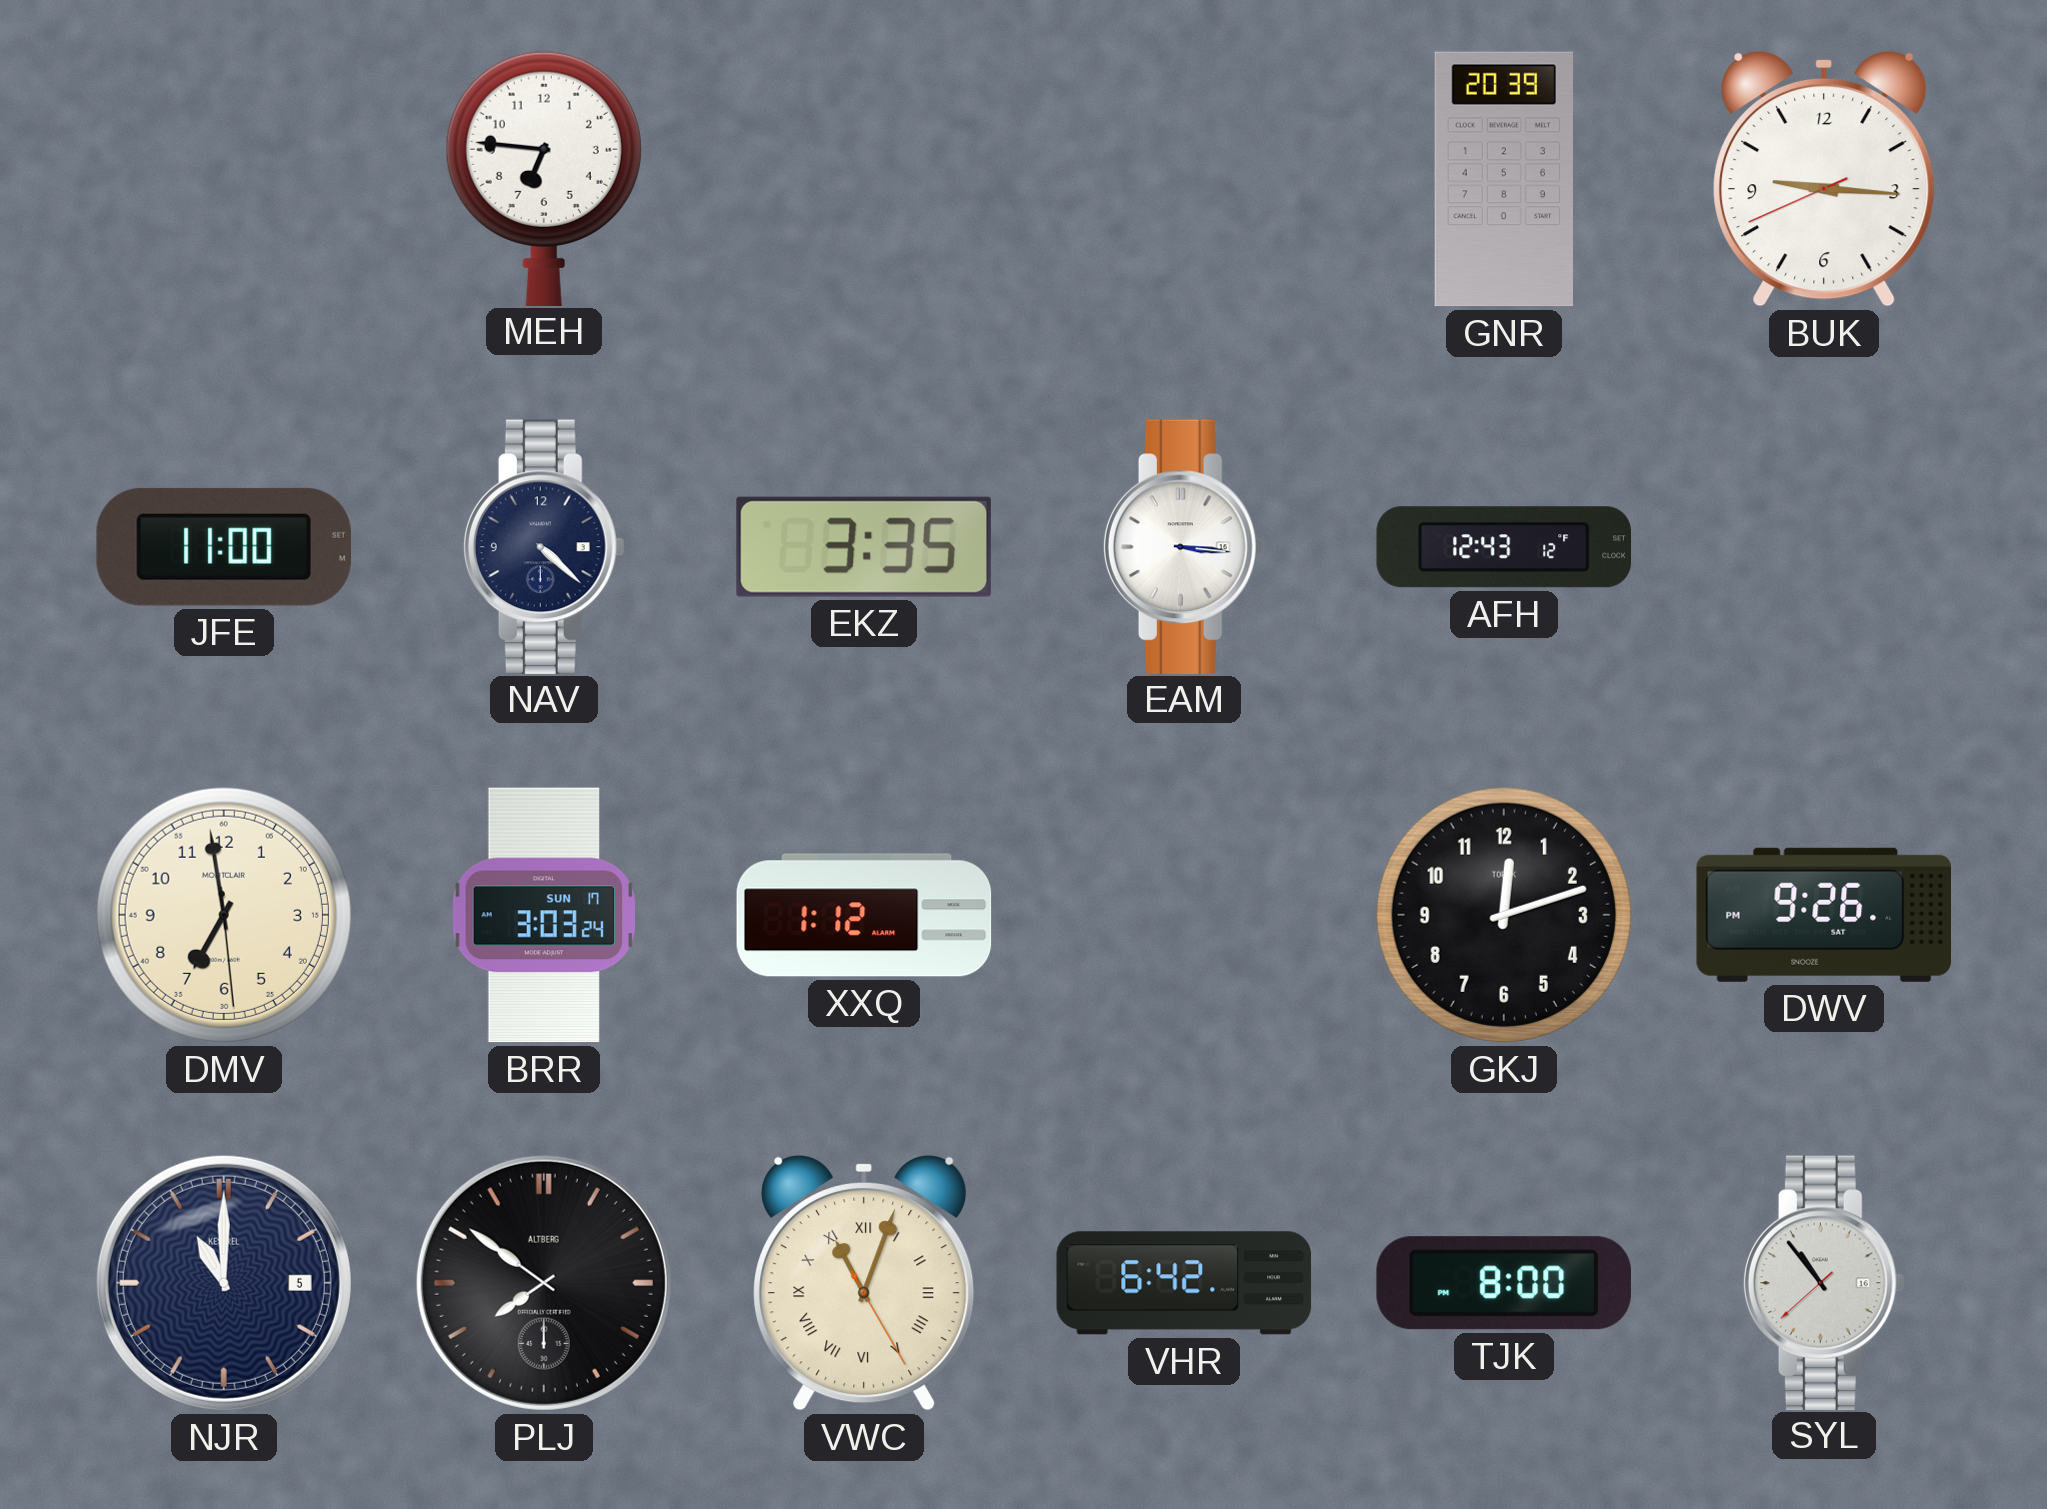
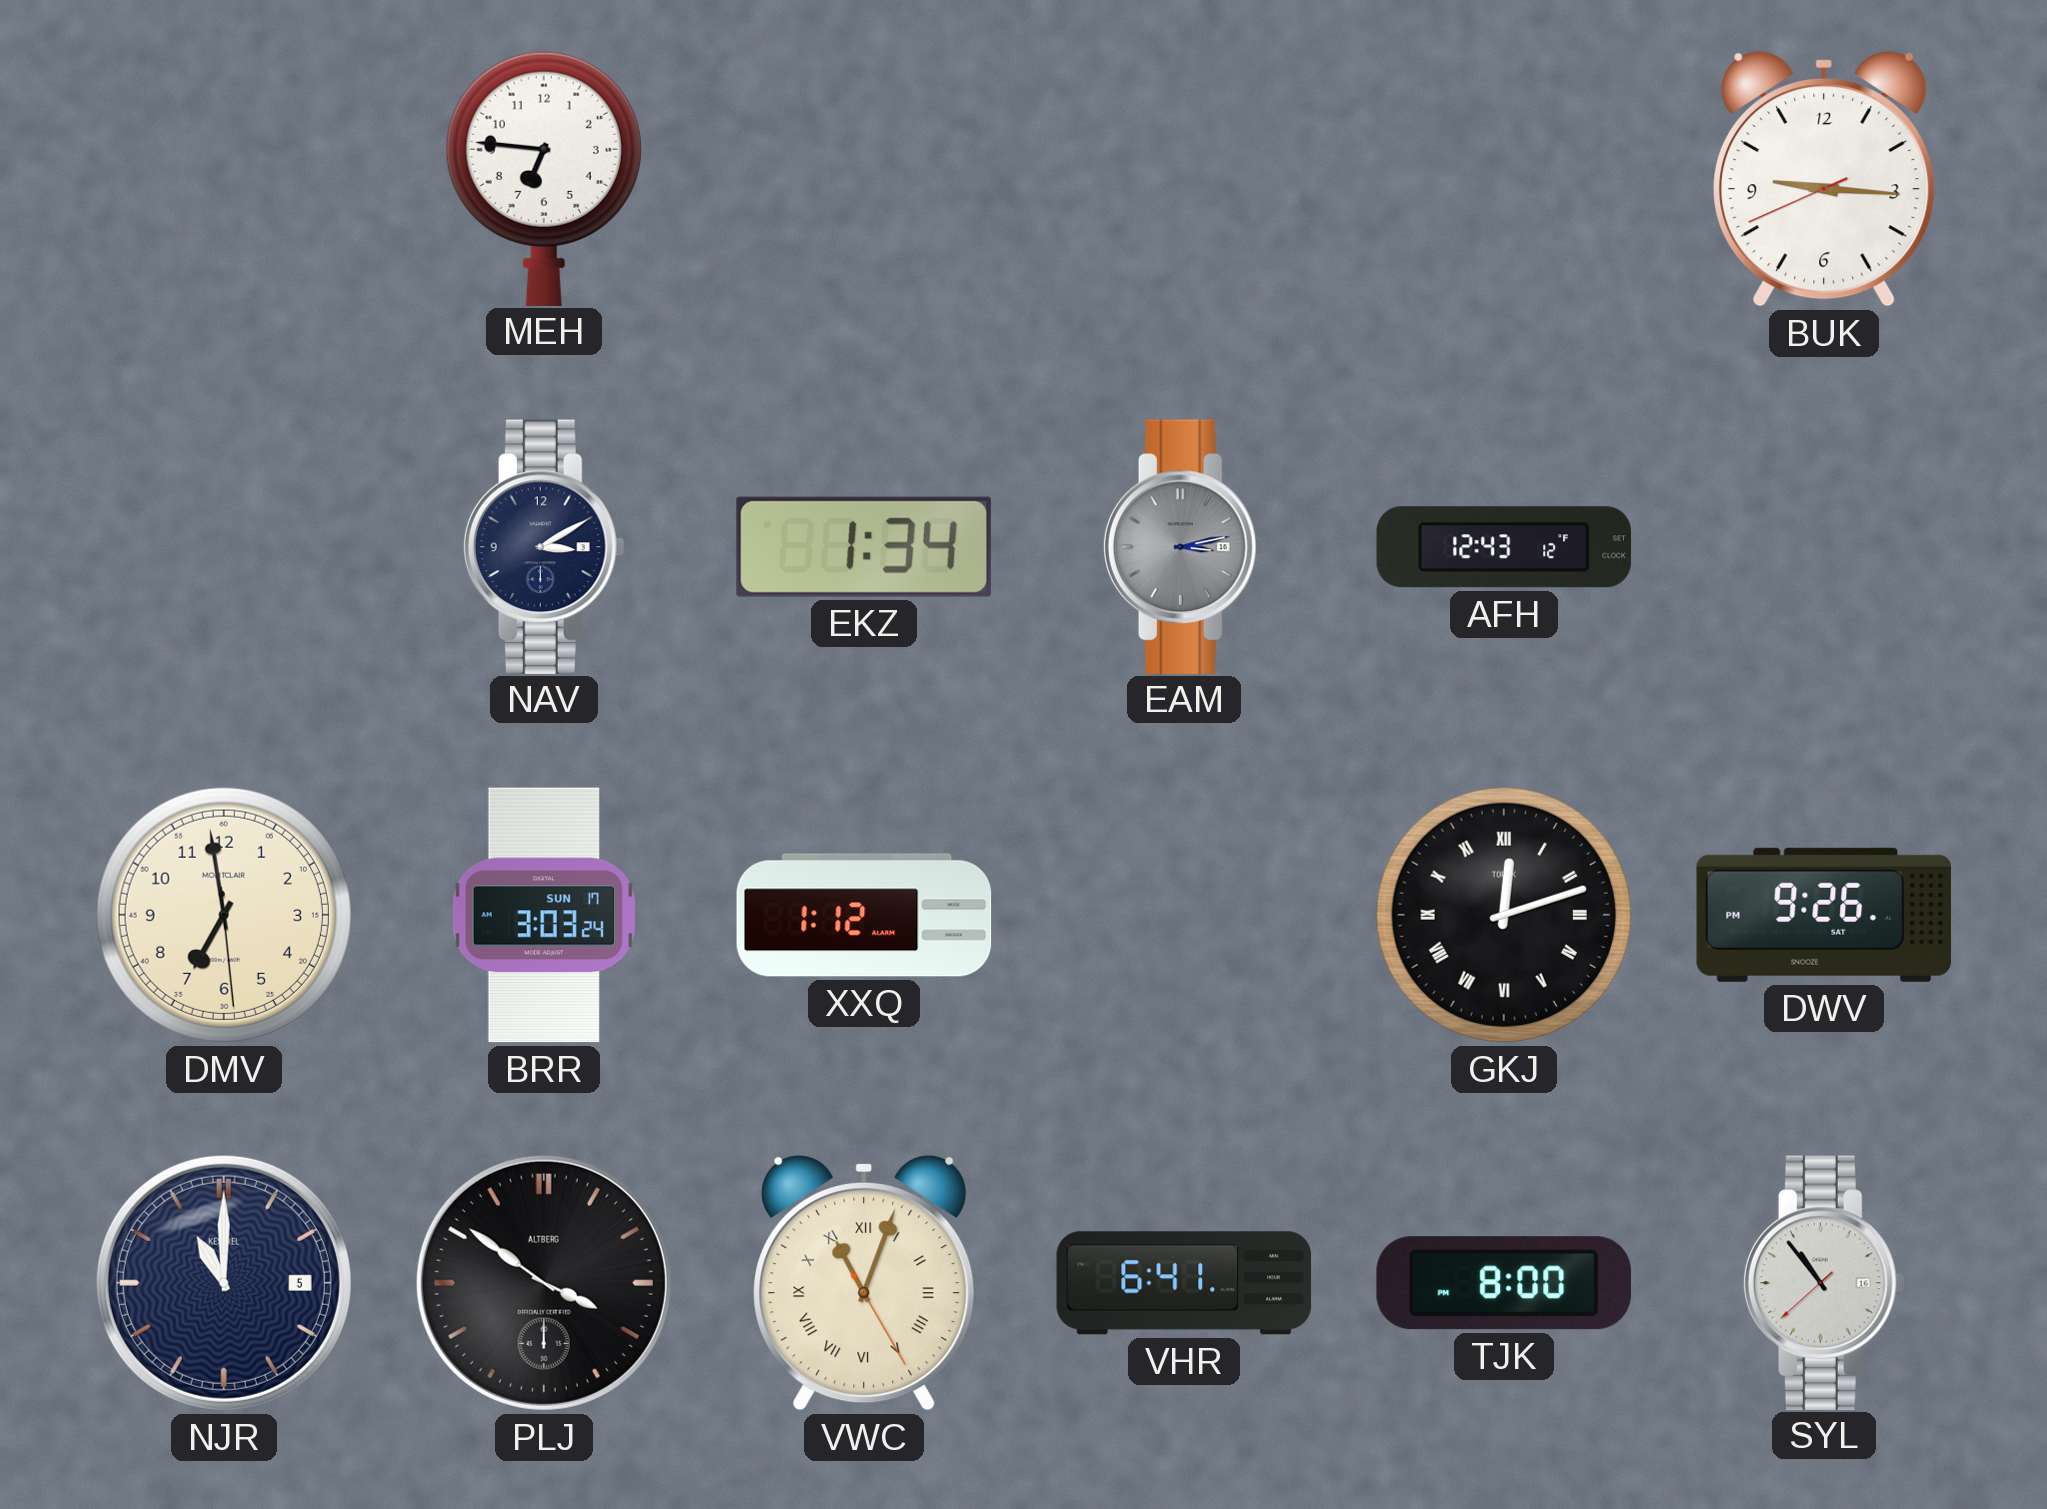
GNR: 20:39 -> none (1503, 179)
JFE: 11:00 -> none (224, 547)
NAV: 4:22 -> 3:10 (544, 546)
EKZ: 3:35 -> 1:34 (864, 547)
EAM: 3:16 -> 3:13 (1184, 546)
EAM dial: white -> grey (1184, 546)
GKJ numerals: Arabic -> Roman (1504, 915)
PLJ: 7:51 -> 3:51 (544, 1283)
VHR: 6:42 -> 6:41 (1184, 1283)
